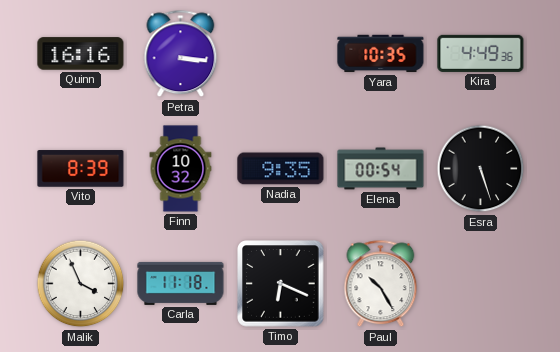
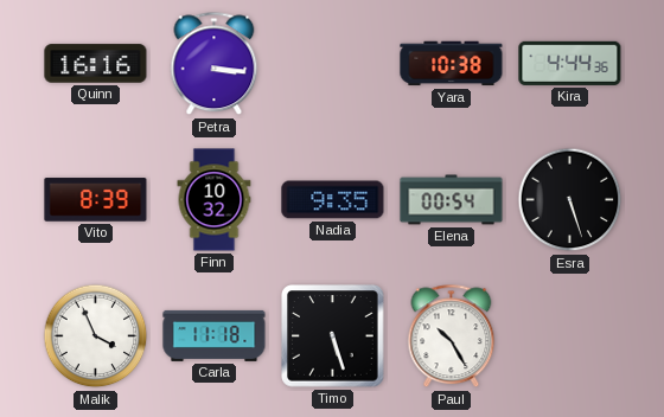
Yara: 10:35 -> 10:38 (452, 64)
Kira: 4:49 -> 4:44 (570, 63)
Timo: 6:19 -> 5:27 (333, 336)
